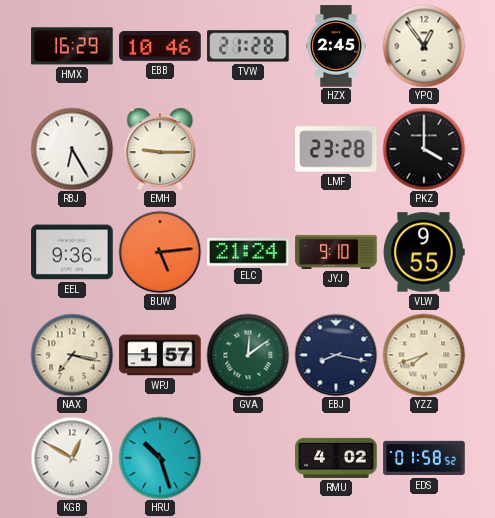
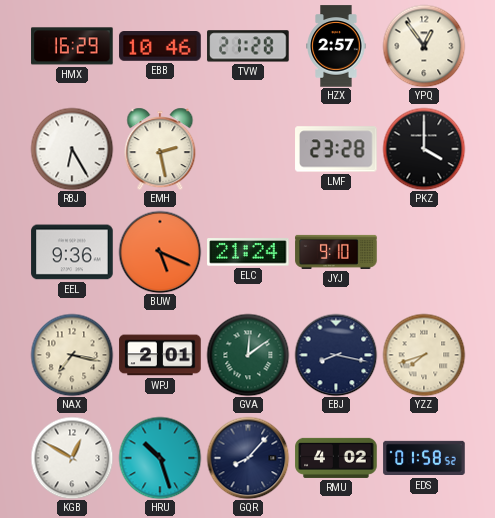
HZX: 2:45 -> 2:57 (336, 46)
EMH: 9:15 -> 2:28 (160, 149)
BUW: 5:14 -> 5:19 (160, 252)
VLW: 9:55 -> none (424, 252)
WPJ: 1:57 -> 2:01 (160, 355)
GQR: none -> 8:07 (248, 458)
